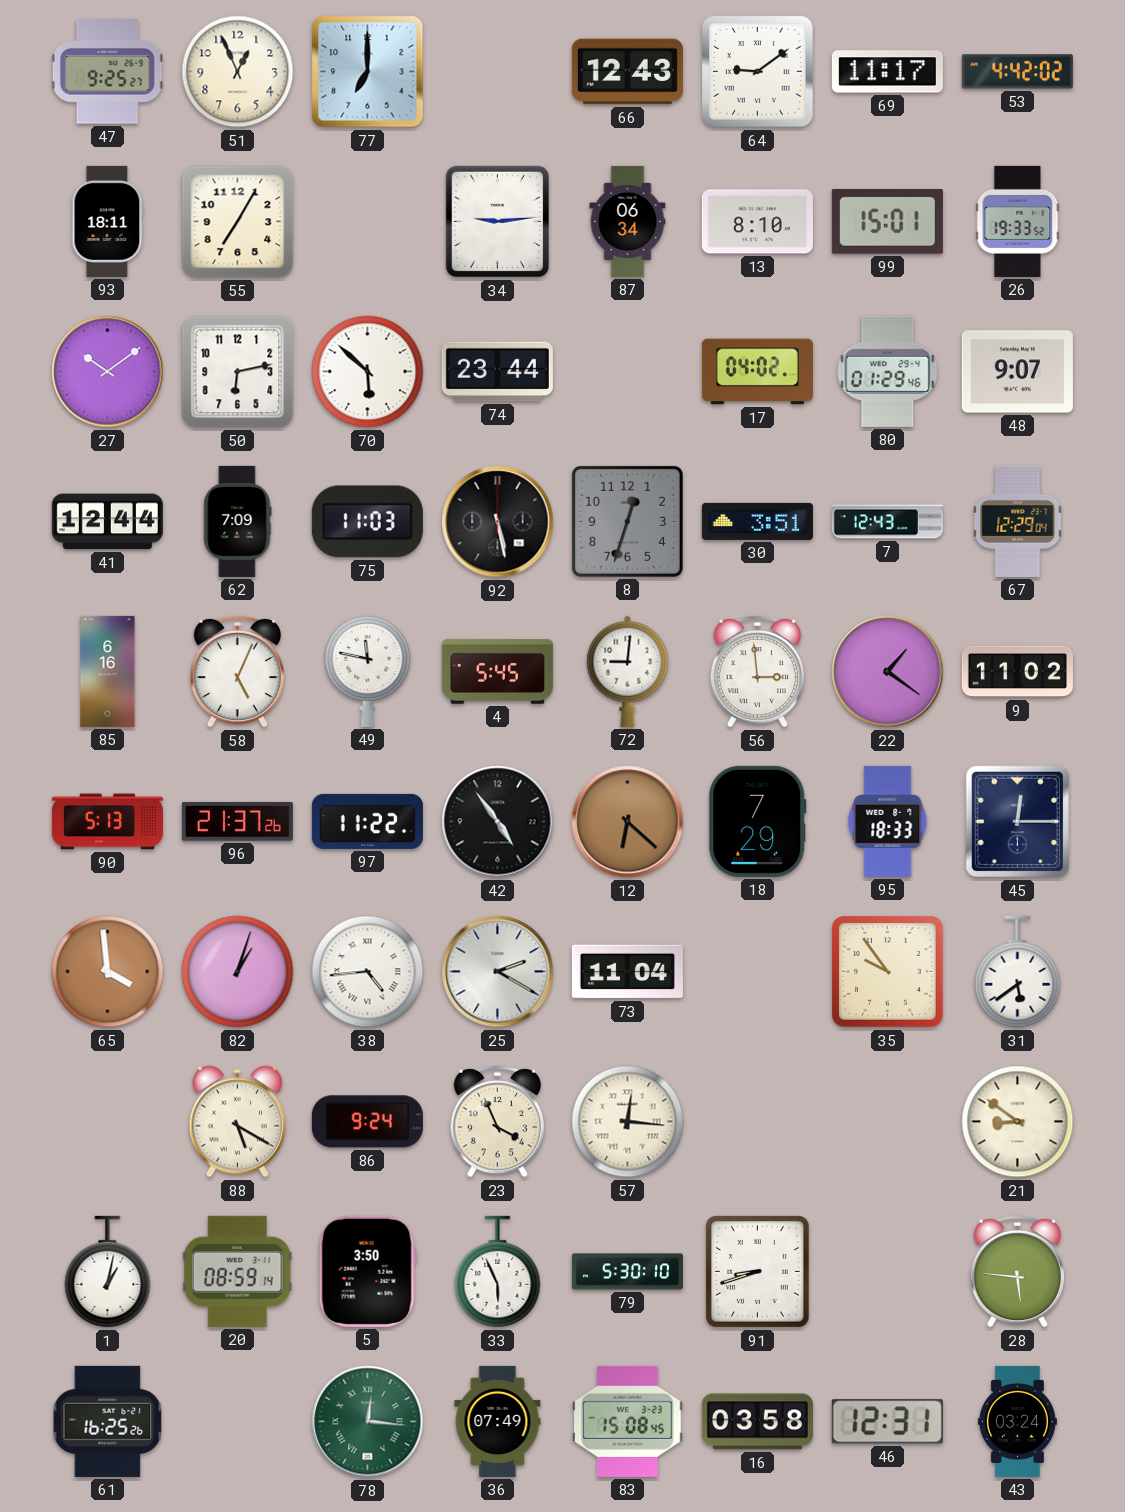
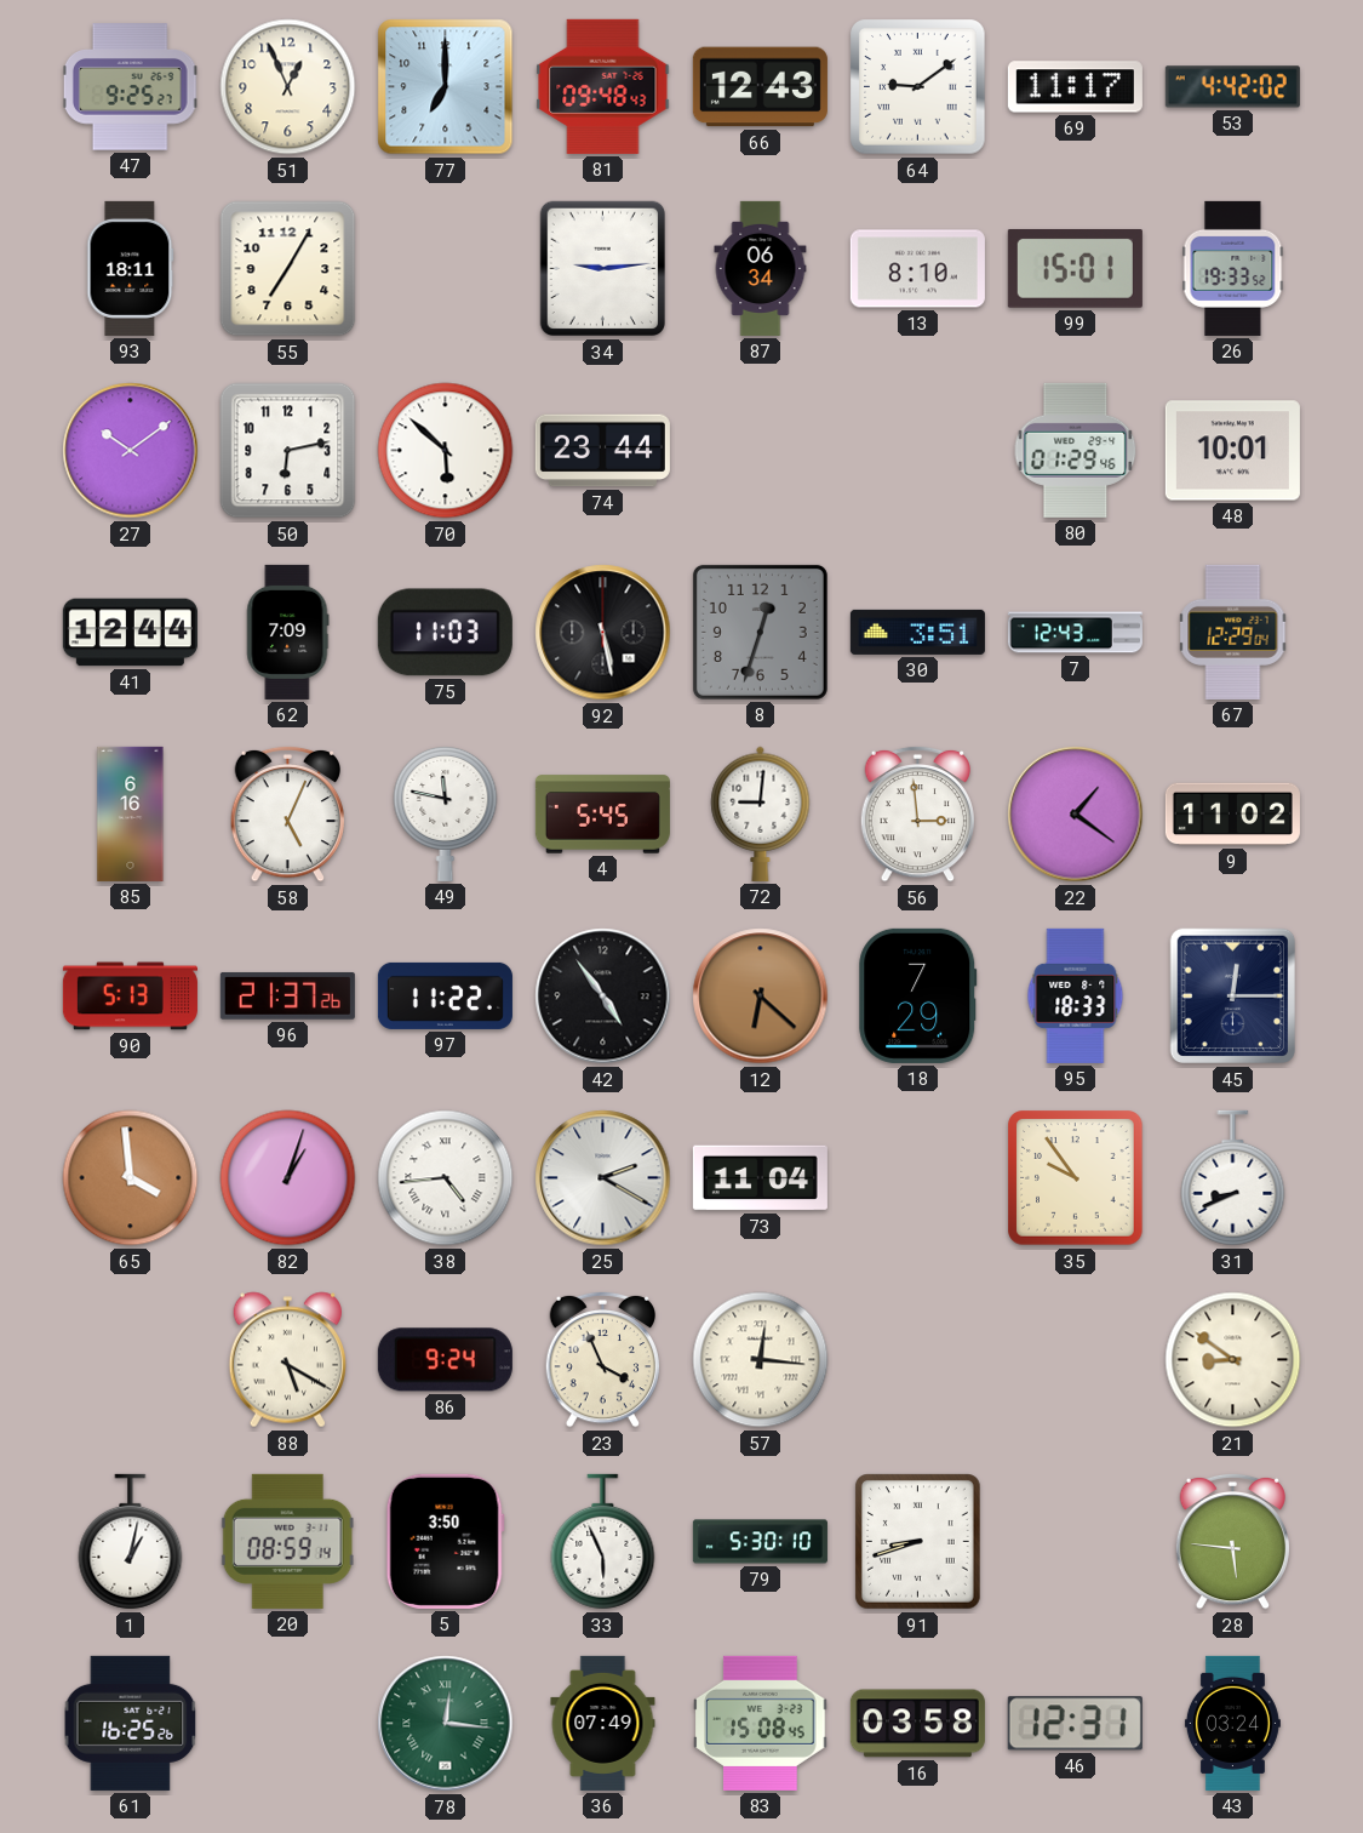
81: none -> 09:48 (603, 86)
17: 04:02 -> none (757, 372)
48: 9:07 -> 10:01 (1232, 451)
31: 5:39 -> 8:41 (1233, 1178)
